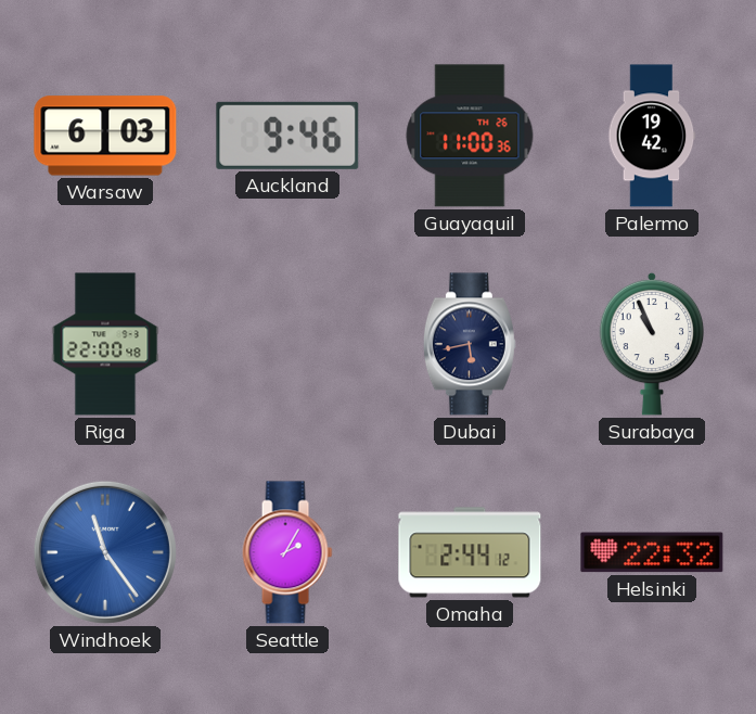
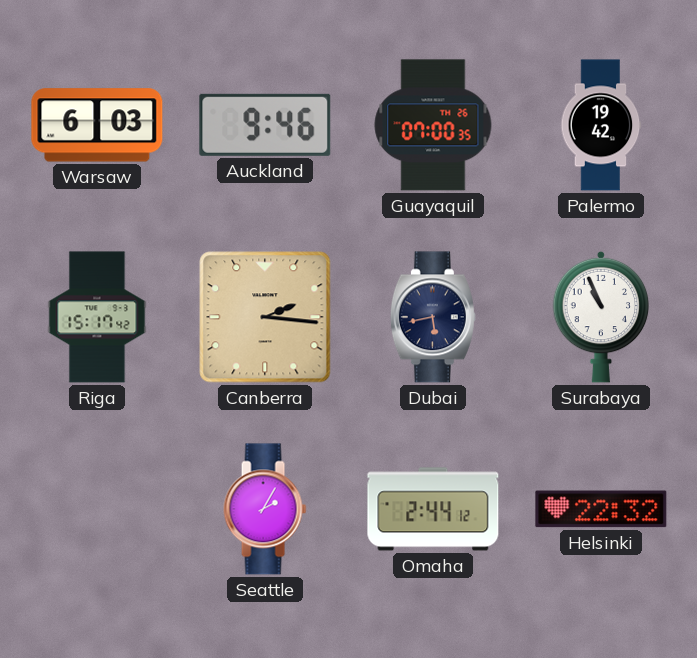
Guayaquil: 11:00 -> 07:00 (433, 125)
Riga: 22:00 -> 15:17 (97, 317)
Canberra: none -> 2:16 (265, 317)
Windhoek: 11:24 -> none (105, 552)
